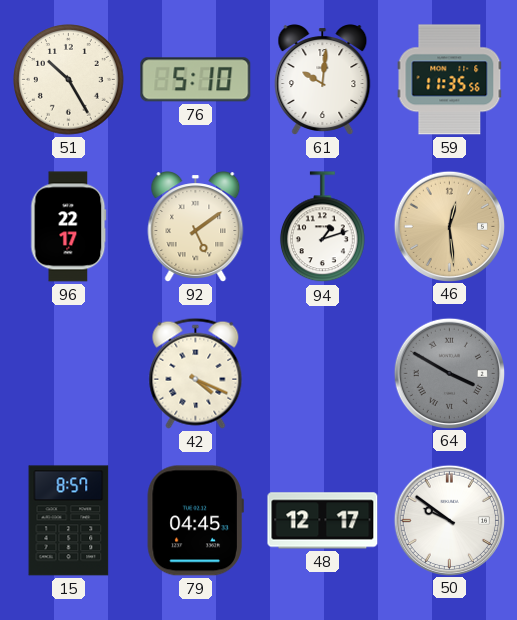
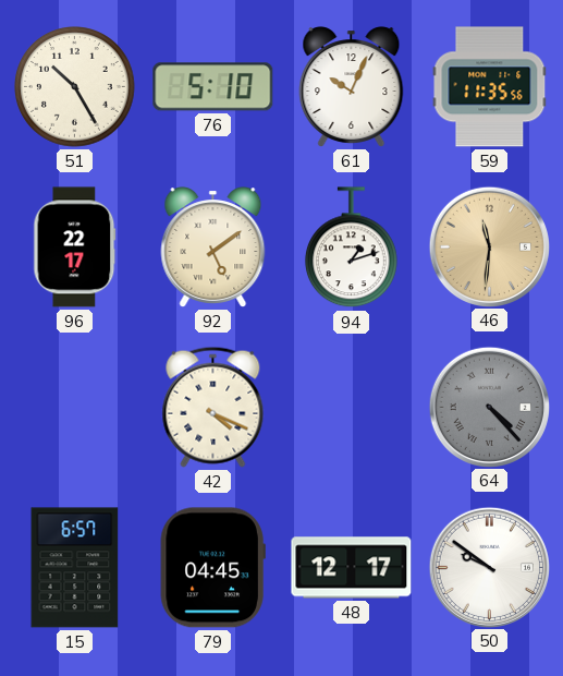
61: 10:01 -> 10:04 (352, 87)
46: 12:29 -> 11:31 (489, 246)
64: 3:50 -> 4:23 (489, 407)
15: 8:57 -> 6:57 (75, 568)
